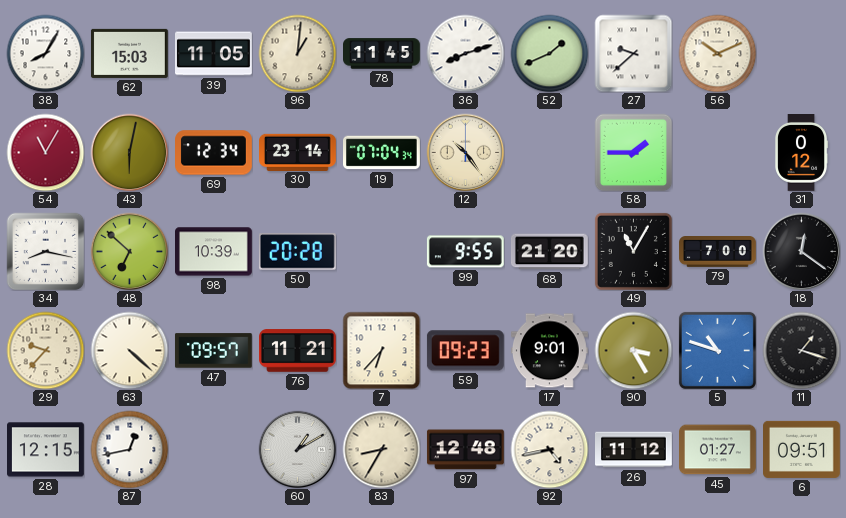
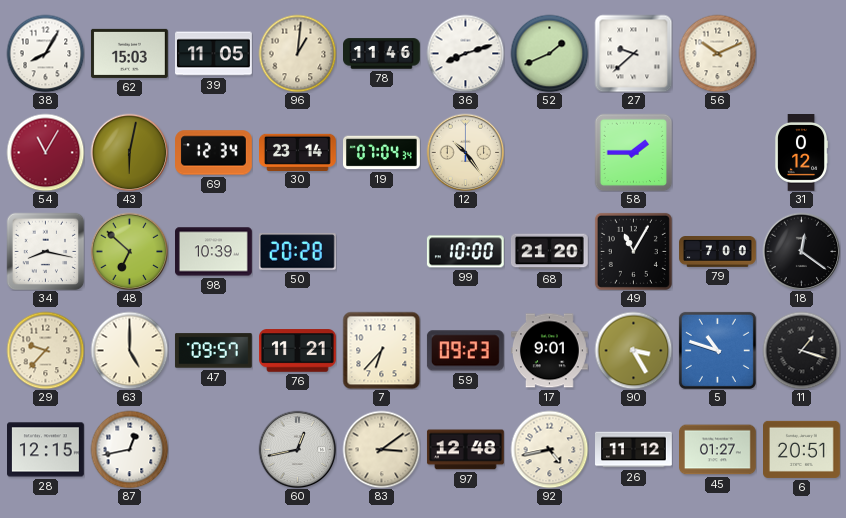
78: 11:45 -> 11:46 (382, 54)
99: 9:55 -> 10:00 (465, 252)
63: 4:22 -> 5:00 (129, 350)
60: 1:10 -> 12:43 (297, 449)
83: 8:35 -> 3:09 (381, 449)
6: 09:51 -> 20:51 (802, 449)
